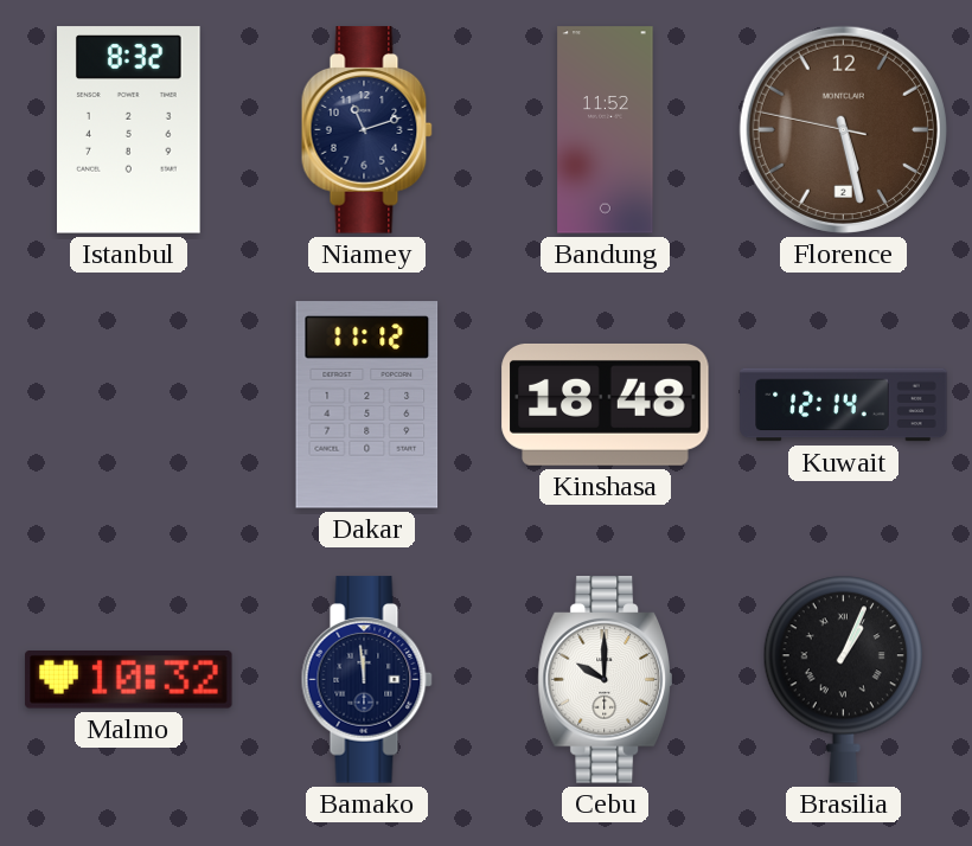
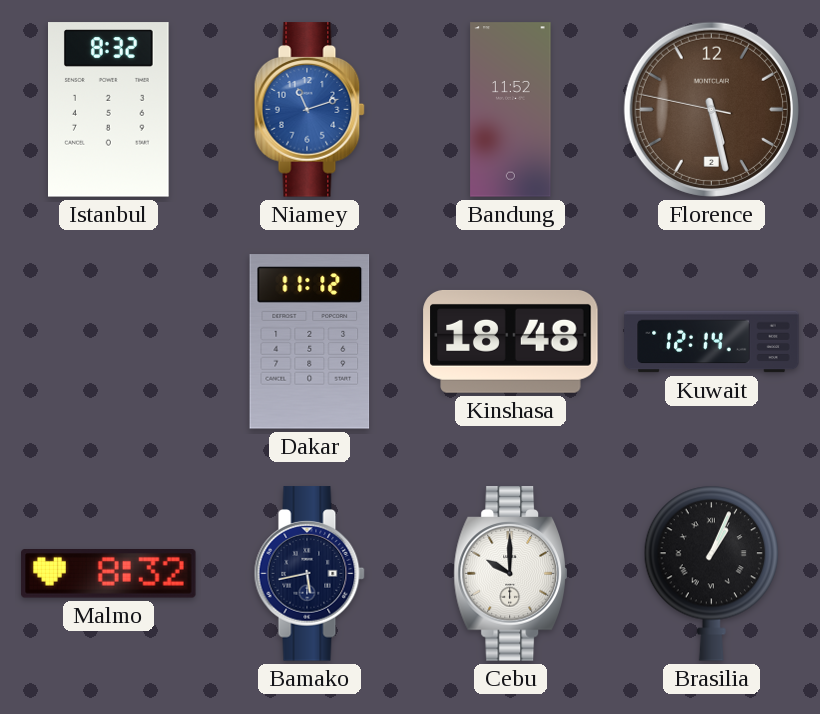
Niamey dial: navy -> blue (309, 110)
Malmo: 10:32 -> 8:32 (109, 574)
Bamako: 11:59 -> 5:43 (309, 574)
